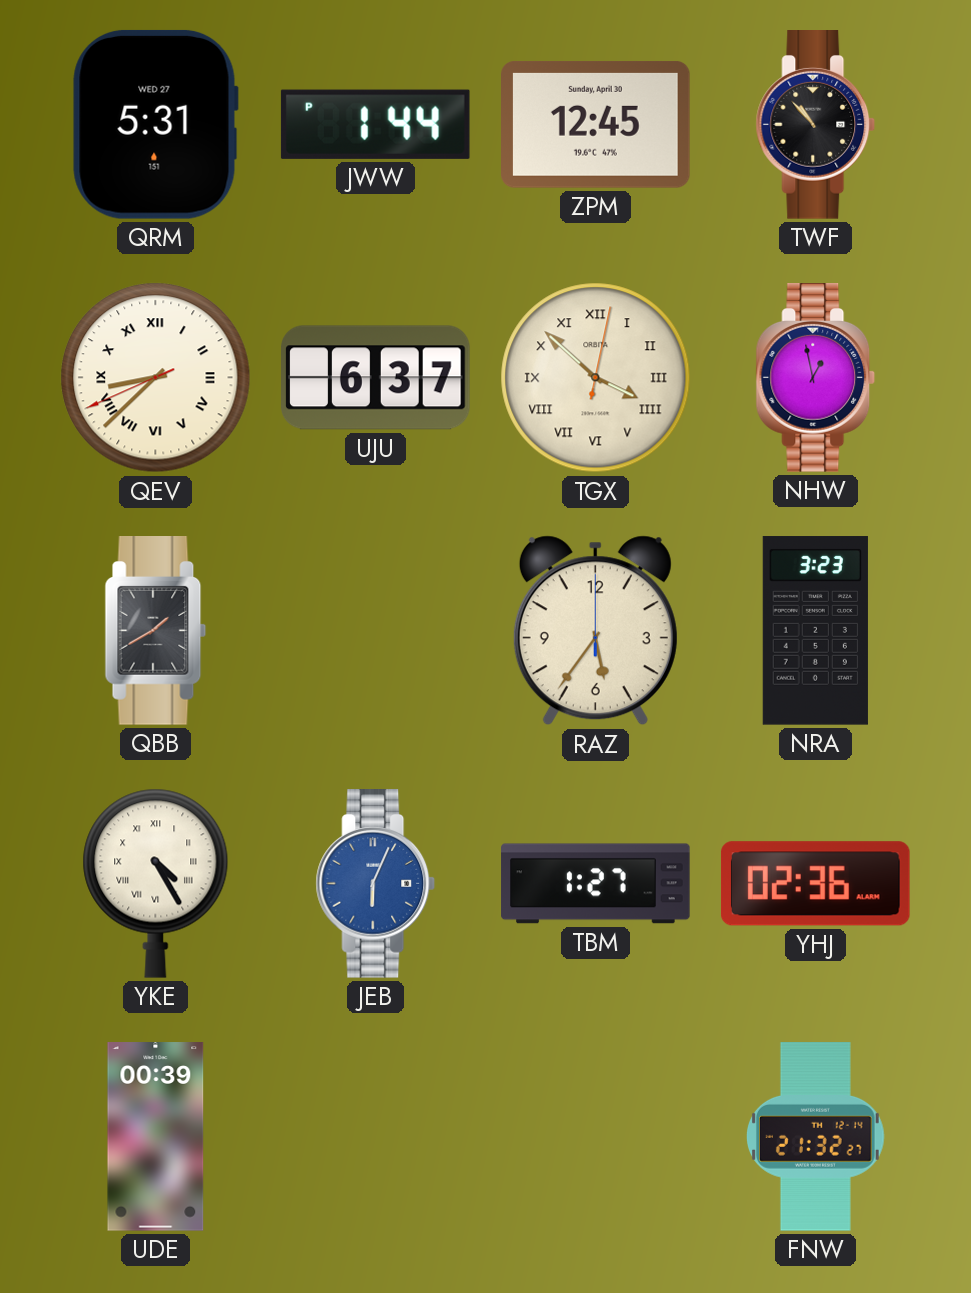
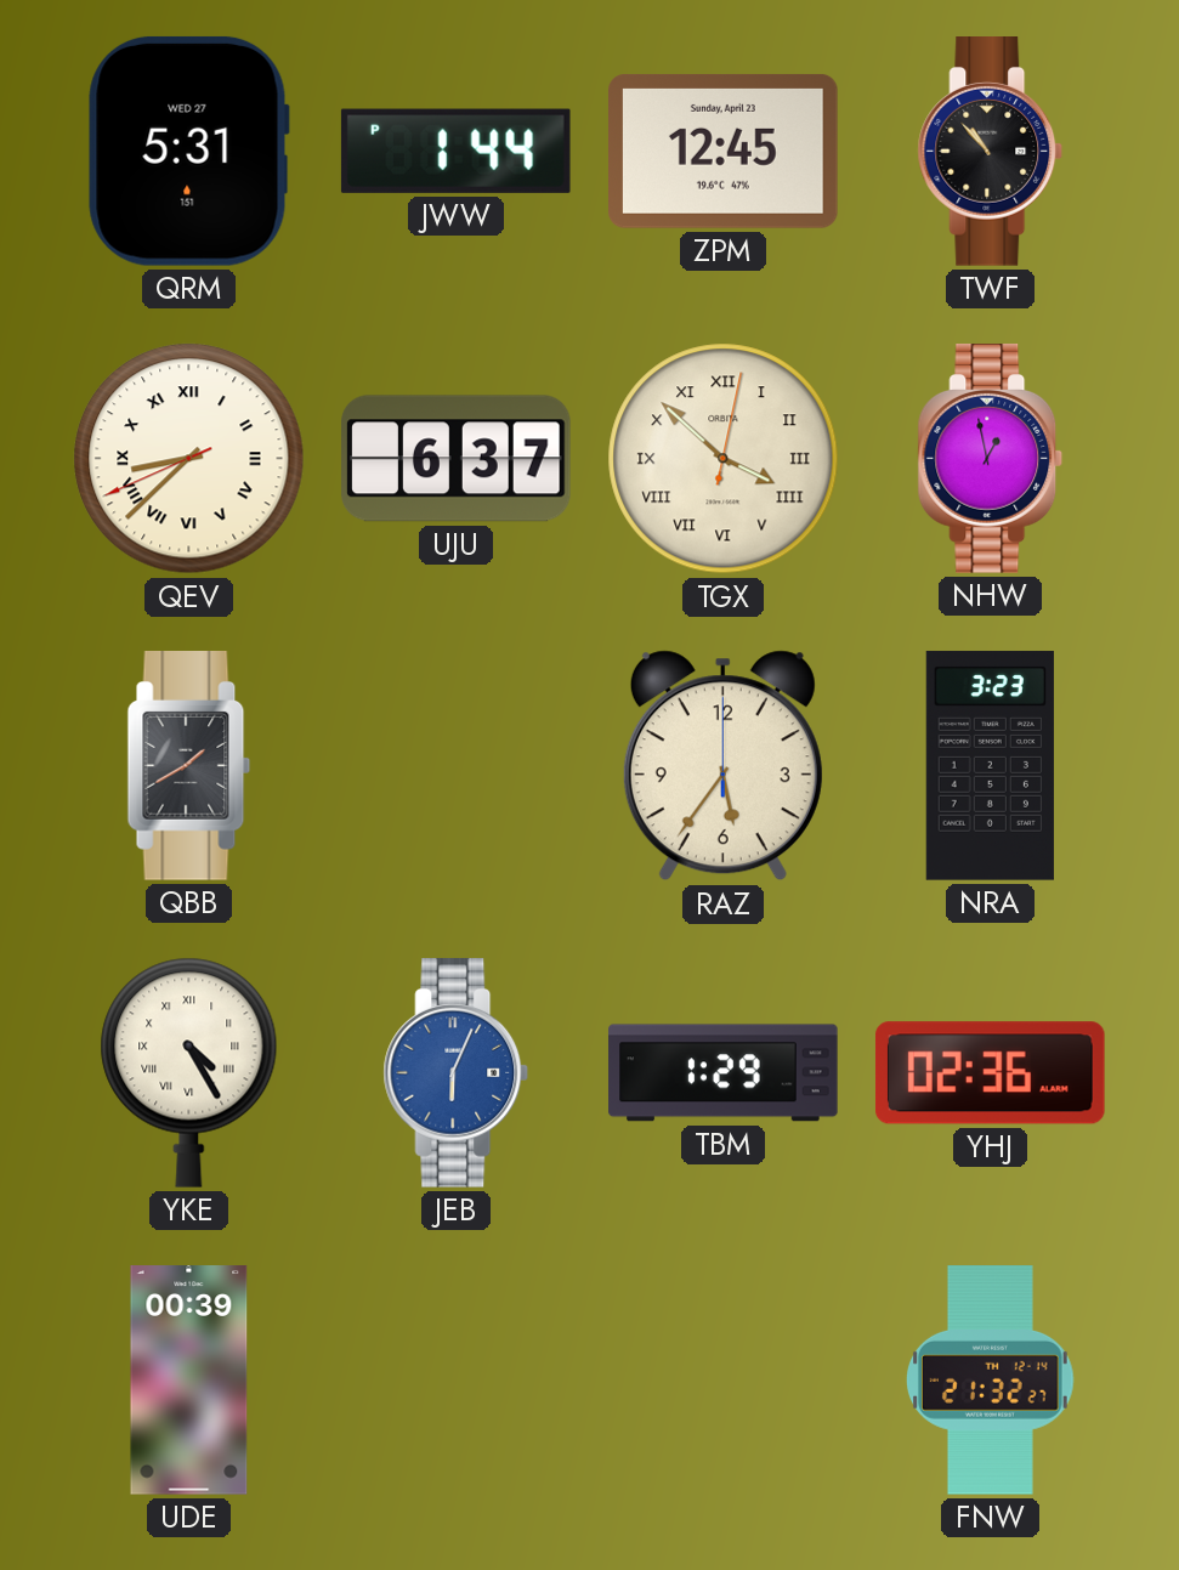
ZPM date: Sunday, April 30 -> Sunday, April 23 (724, 151)
TBM: 1:27 -> 1:29 (724, 1073)
